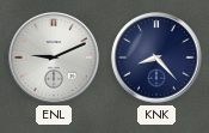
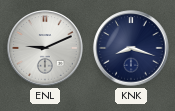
KNK: 8:23 -> 8:18 (131, 48)
